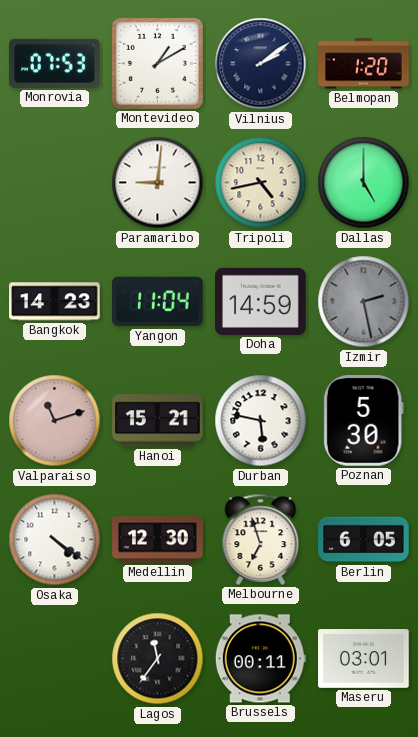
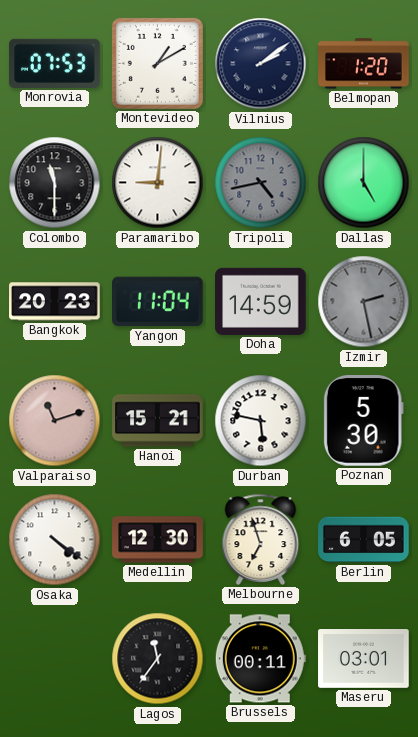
Colombo: none -> 11:30 (55, 183)
Tripoli dial: cream -> grey (261, 183)
Bangkok: 14:23 -> 20:23 (55, 302)
